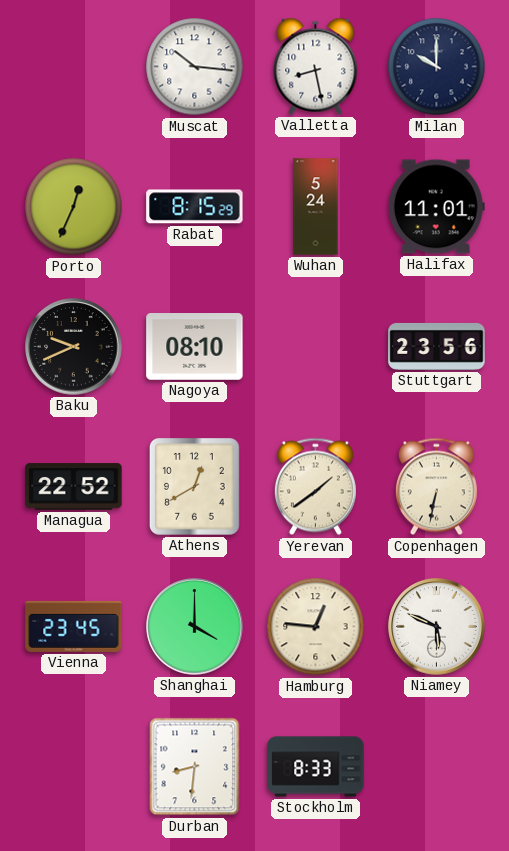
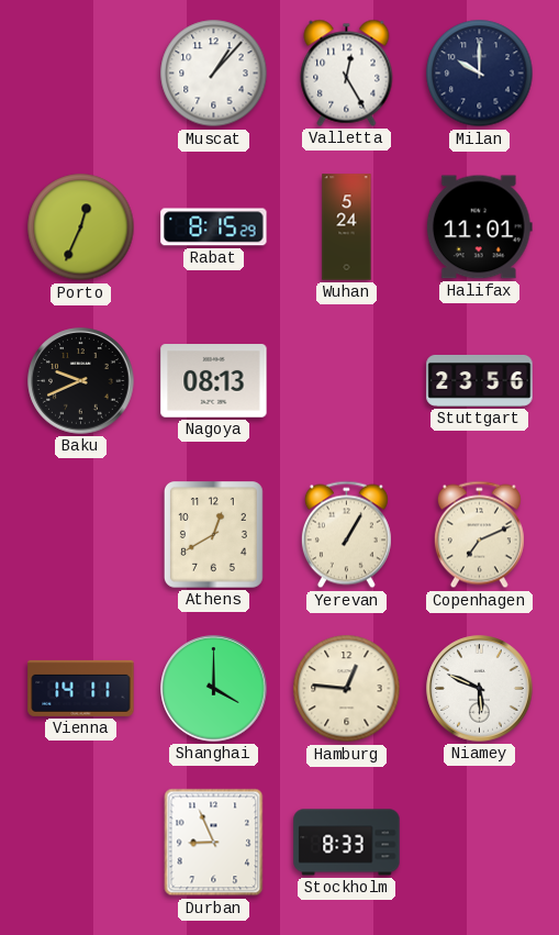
Muscat: 10:16 -> 1:07 (214, 74)
Valletta: 8:28 -> 12:25 (347, 73)
Nagoya: 08:10 -> 08:13 (214, 381)
Managua: 22:52 -> none (74, 487)
Yerevan: 1:39 -> 1:05 (346, 535)
Copenhagen: 6:32 -> 7:11 (479, 535)
Vienna: 23:45 -> 14:11 (81, 688)
Durban: 8:31 -> 8:56 (214, 843)
